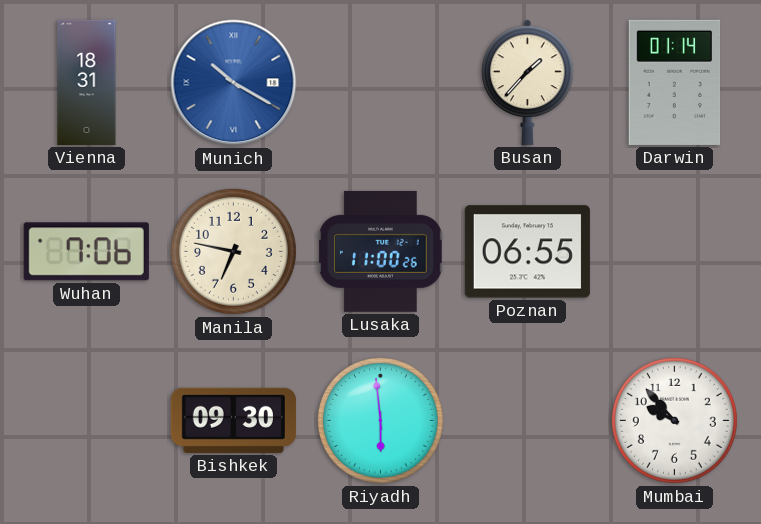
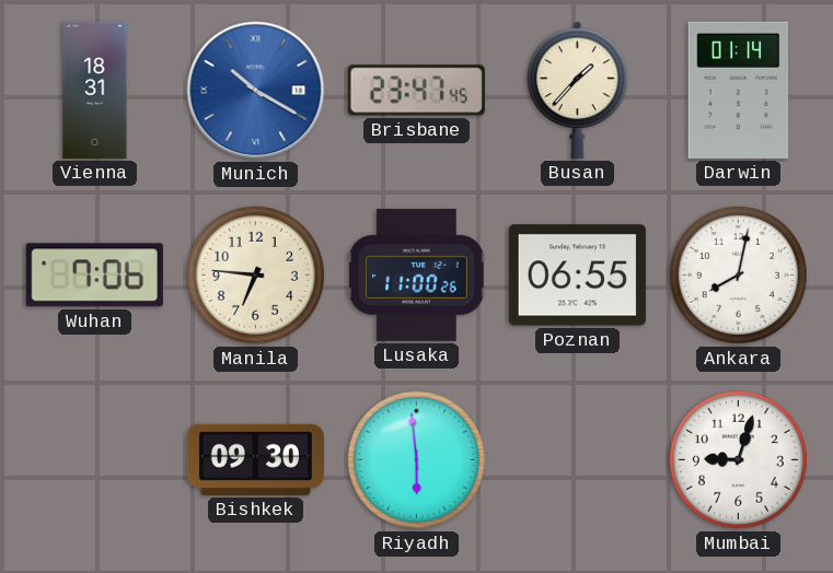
Brisbane: none -> 23:47 (416, 91)
Manila: 6:47 -> 6:46 (255, 274)
Ankara: none -> 8:02 (738, 274)
Mumbai: 9:53 -> 9:03 (738, 459)
